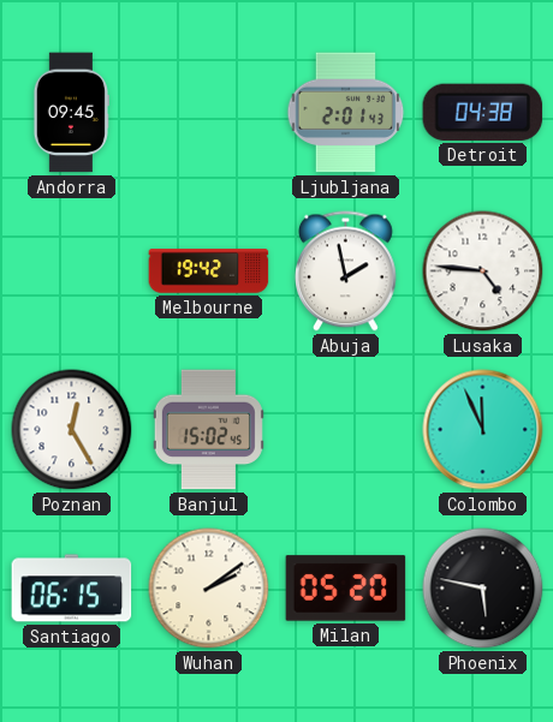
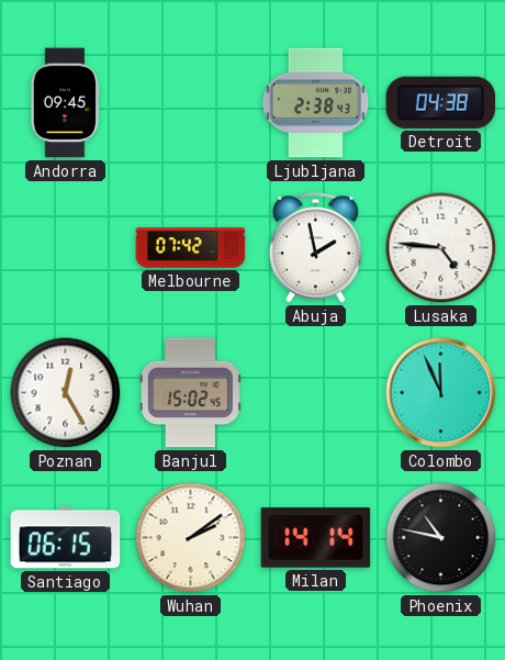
Ljubljana: 2:01 -> 2:38 (316, 103)
Melbourne: 19:42 -> 07:42 (191, 248)
Milan: 05:20 -> 14:14 (316, 538)
Phoenix: 5:47 -> 10:47 (441, 538)
